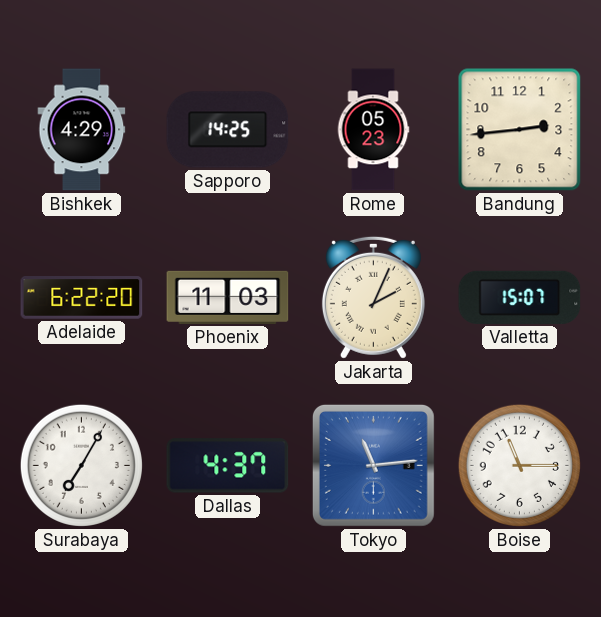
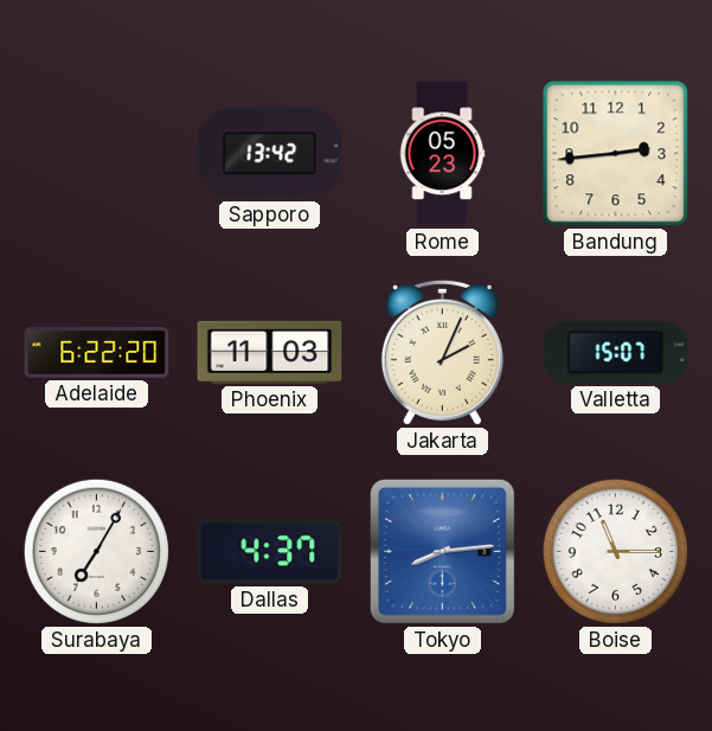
Bishkek: 4:29 -> none (82, 130)
Sapporo: 14:25 -> 13:42 (270, 154)
Tokyo: 11:14 -> 8:14 (442, 551)
